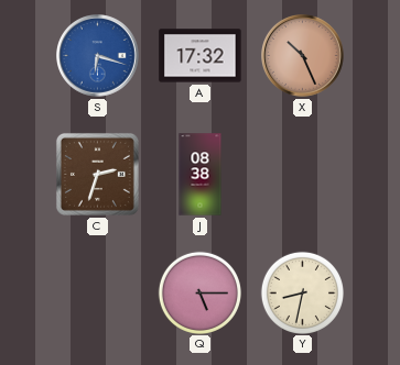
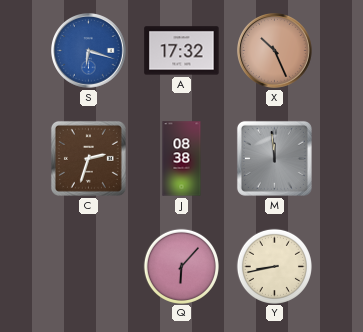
M: none -> 11:59 (274, 158)
Q: 5:15 -> 6:07 (181, 266)
Y: 8:32 -> 8:43 (274, 266)
